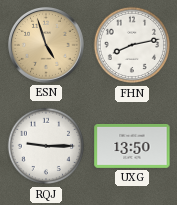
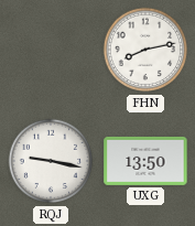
ESN: 4:57 -> none (46, 45)
RQJ: 9:15 -> 9:17 (51, 161)
